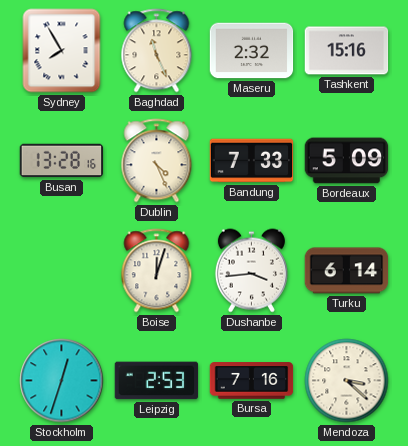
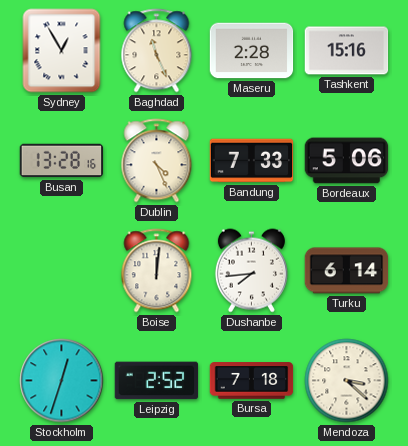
Sydney: 7:55 -> 12:55 (62, 51)
Maseru: 2:32 -> 2:28 (252, 51)
Bordeaux: 5:09 -> 5:06 (347, 161)
Boise: 12:03 -> 12:01 (157, 271)
Dushanbe: 3:44 -> 7:44 (251, 271)
Leipzig: 2:53 -> 2:52 (157, 381)
Bursa: 7:16 -> 7:18 (252, 381)
